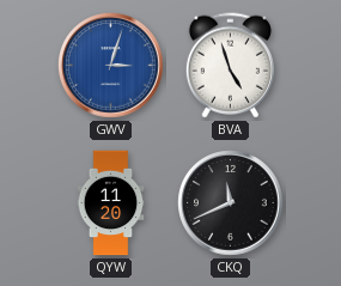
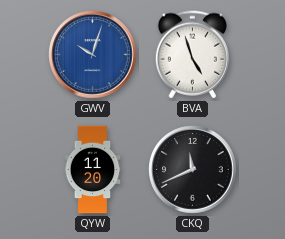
GWV: 3:03 -> 10:03 (93, 55)
